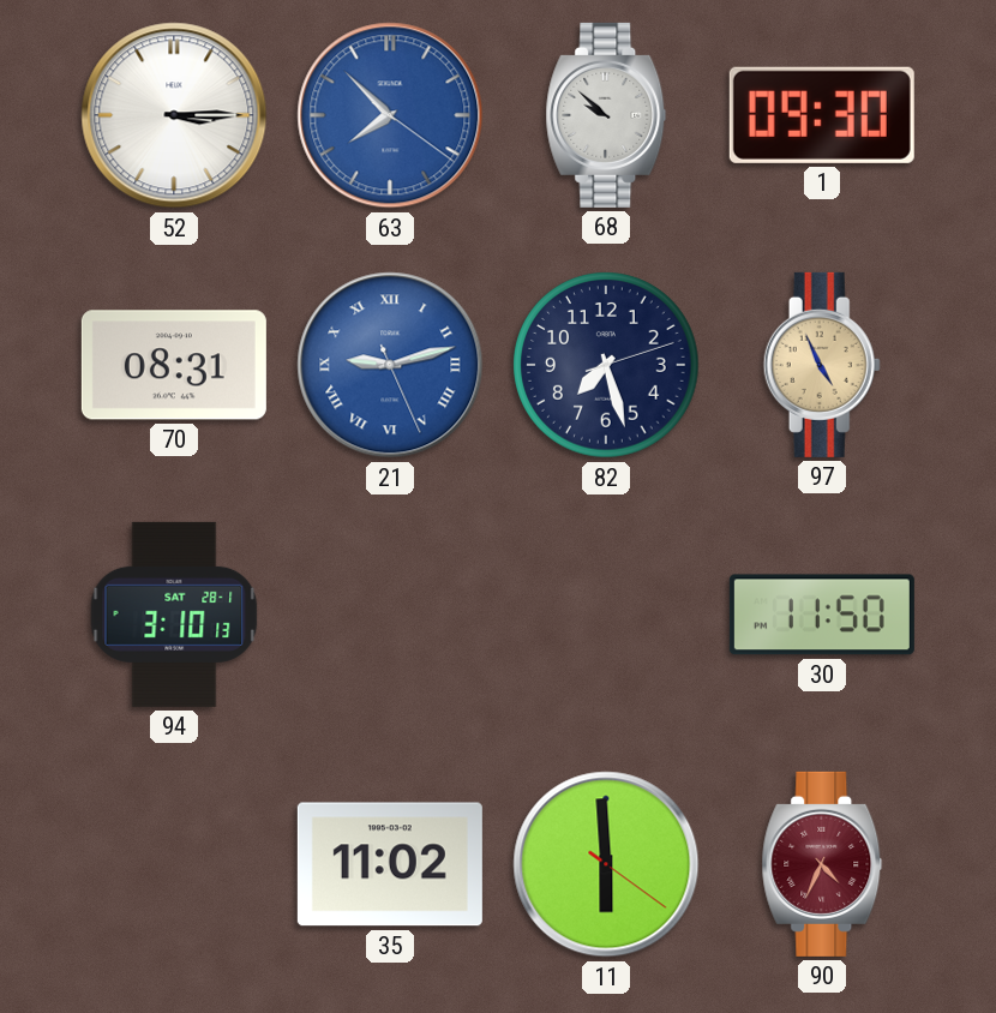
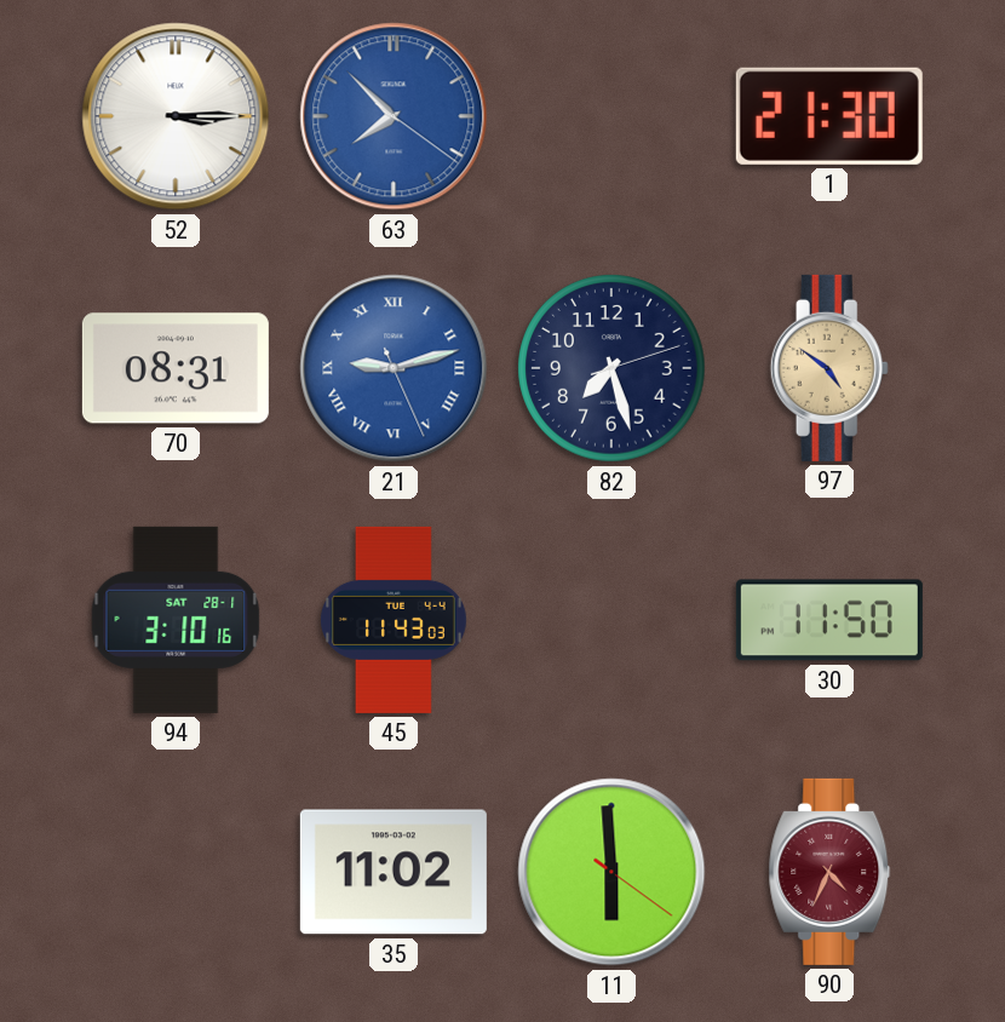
68: 9:52 -> none (606, 115)
1: 09:30 -> 21:30 (829, 116)
97: 4:56 -> 4:51 (829, 368)
94: 3:10:13 -> 3:10:16 (176, 620)
45: none -> 11:43 (394, 620)
